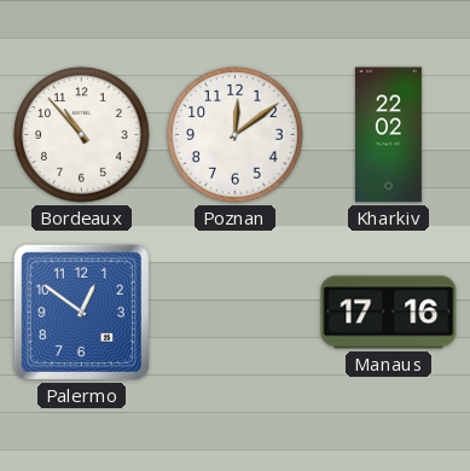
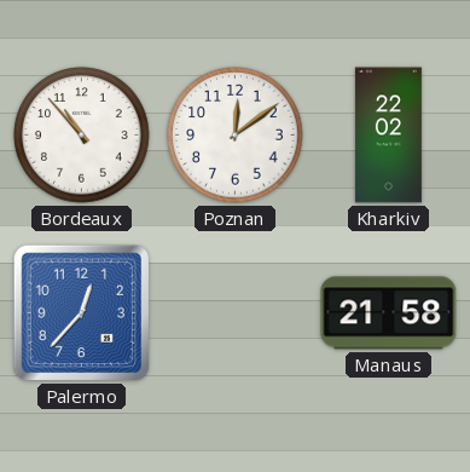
Palermo: 12:51 -> 12:37 (81, 312)
Manaus: 17:16 -> 21:58 (389, 313)
